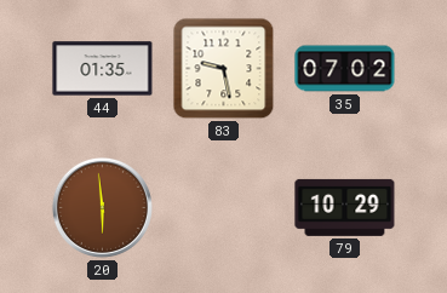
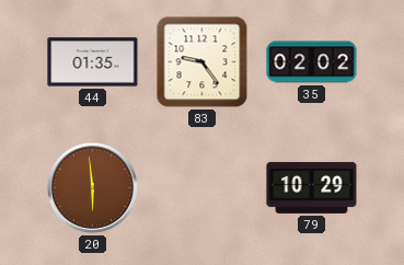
83: 9:28 -> 9:24 (203, 62)
35: 07:02 -> 02:02 (312, 62)
